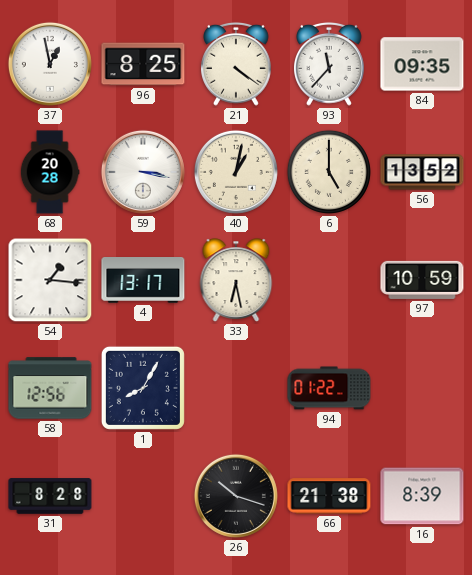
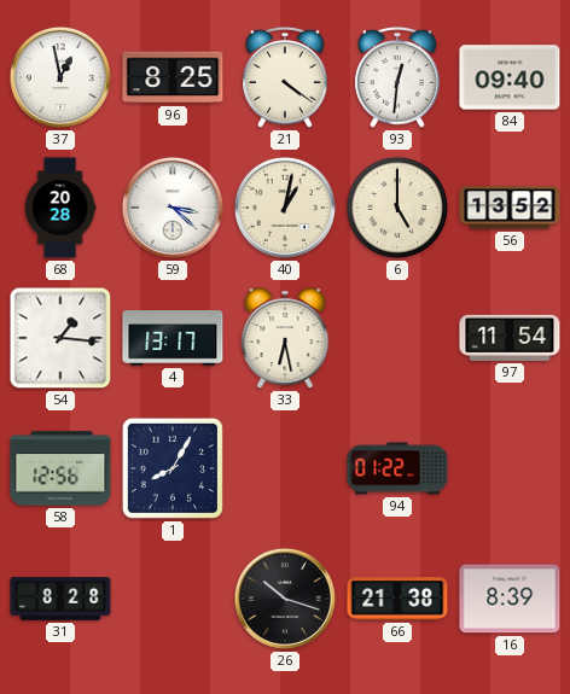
93: 11:37 -> 12:31 (399, 77)
84: 09:35 -> 09:40 (510, 77)
59: 3:17 -> 3:22 (173, 208)
97: 10:59 -> 11:54 (510, 338)
